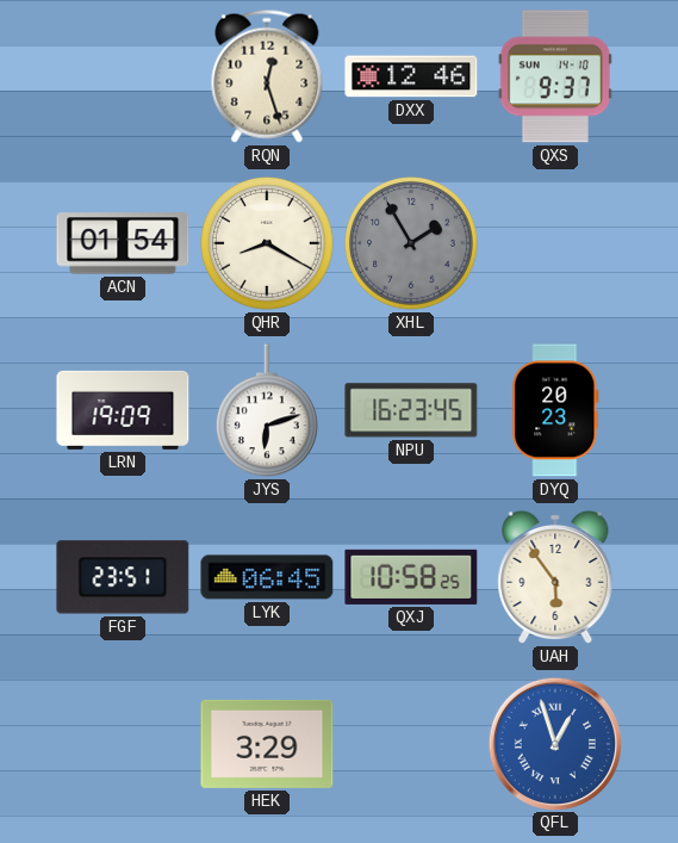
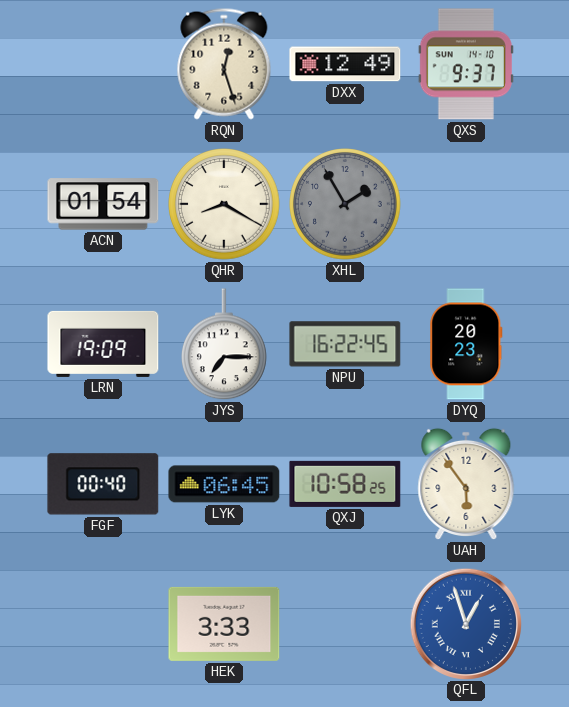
DXX: 12:46 -> 12:49 (345, 64)
JYS: 6:12 -> 7:15 (225, 345)
NPU: 16:23 -> 16:22 (345, 344)
FGF: 23:51 -> 00:40 (103, 484)
HEK: 3:29 -> 3:33 (224, 624)
